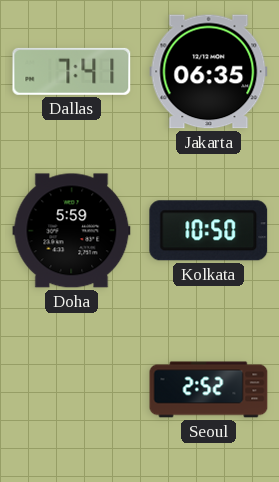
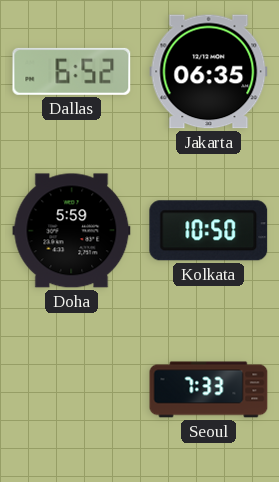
Dallas: 7:41 -> 6:52 (72, 71)
Seoul: 2:52 -> 7:33 (209, 390)
